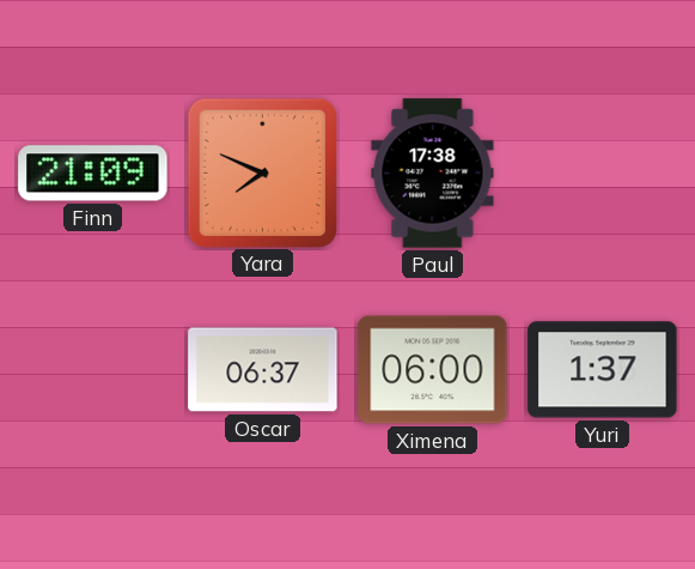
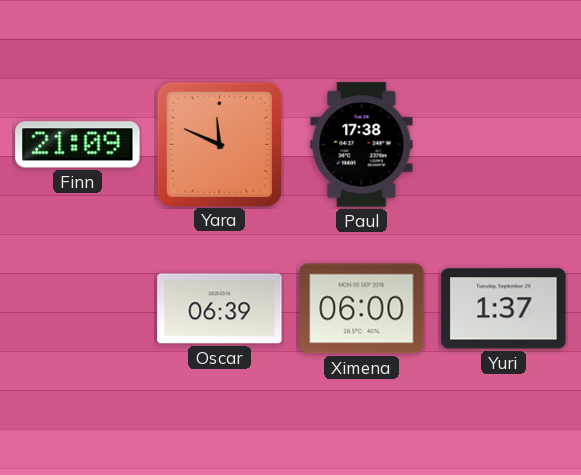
Yara: 7:49 -> 11:49 (219, 144)
Oscar: 06:37 -> 06:39 (220, 309)
